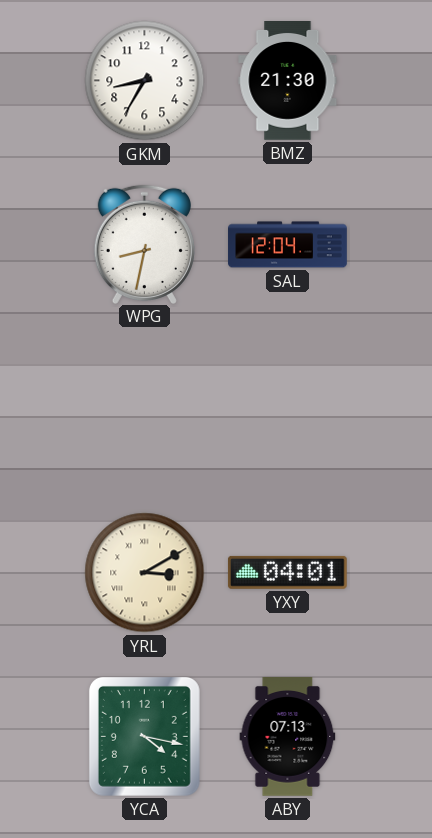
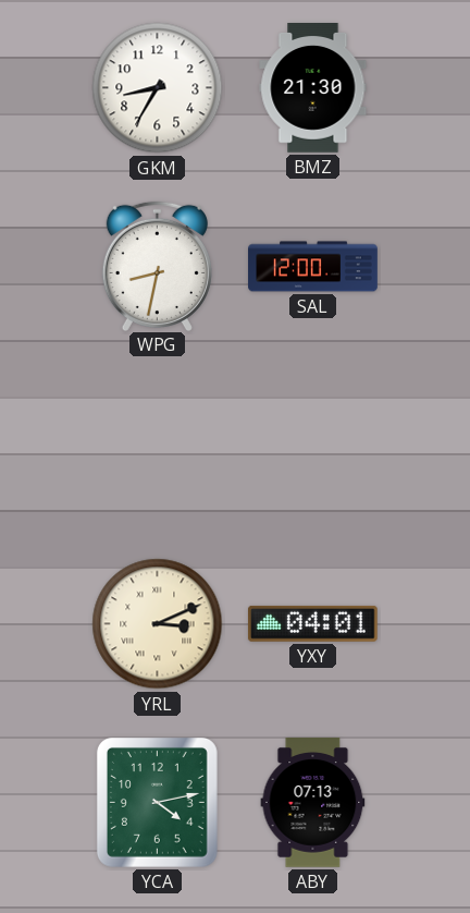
SAL: 12:04 -> 12:00 (313, 267)
YRL: 3:10 -> 3:11 (158, 624)
YCA: 4:17 -> 4:13 (157, 802)
